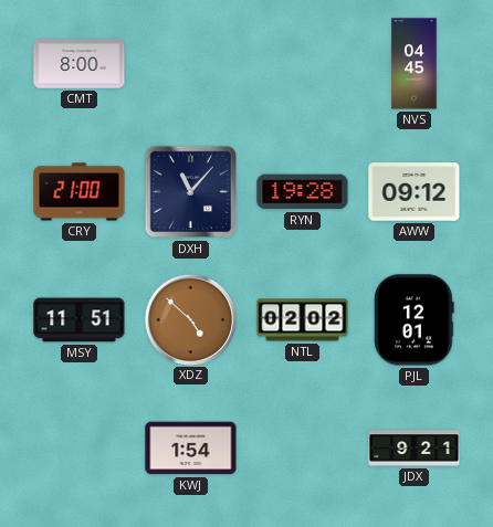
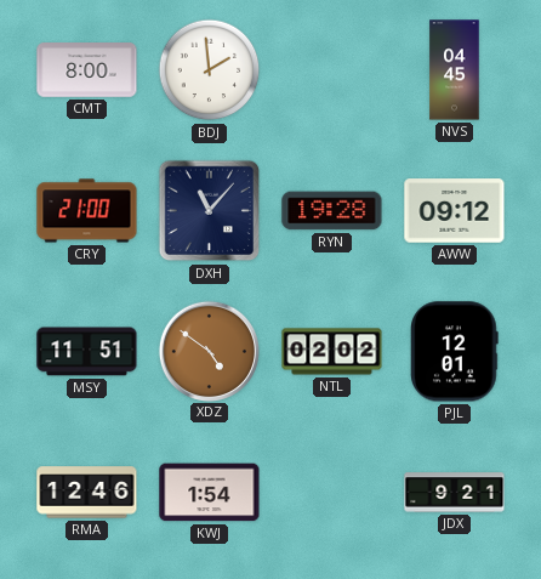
BDJ: none -> 1:59 (210, 70)
XDZ: 4:52 -> 4:51 (209, 351)
RMA: none -> 12:46 (87, 493)
